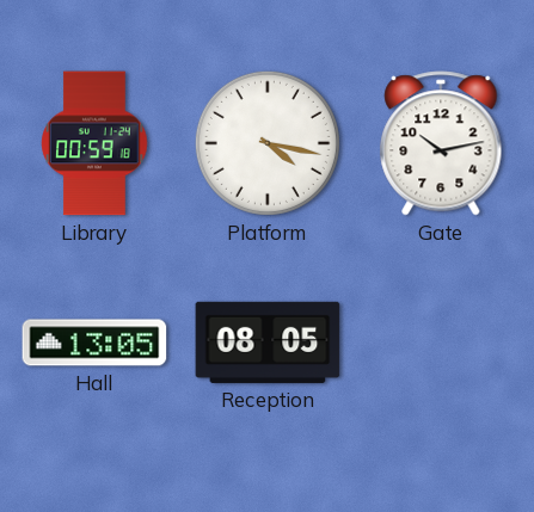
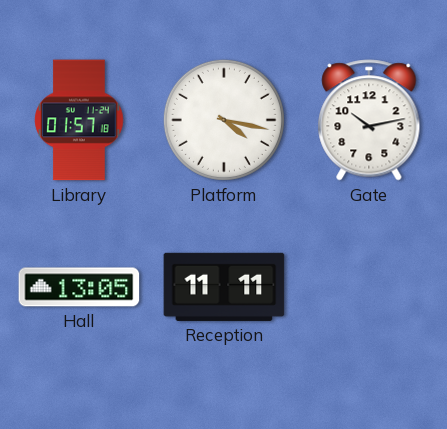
Library: 00:59 -> 01:57 (79, 120)
Reception: 08:05 -> 11:11 (224, 287)
